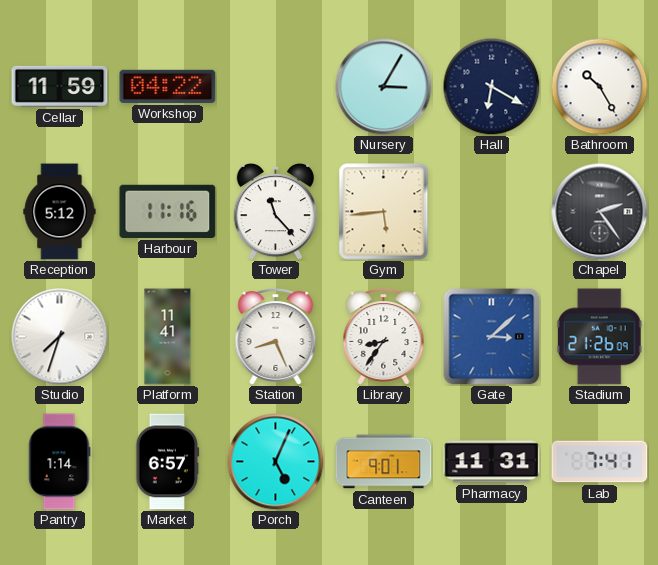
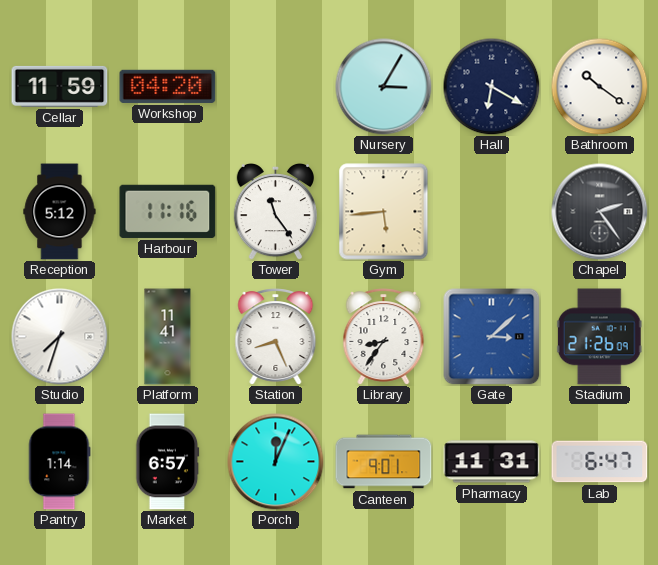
Workshop: 04:22 -> 04:20 (168, 86)
Bathroom: 10:25 -> 10:21 (599, 86)
Tower: 11:23 -> 11:24 (275, 211)
Porch: 5:04 -> 12:04 (276, 462)
Lab: 7:41 -> 6:47 (600, 462)
